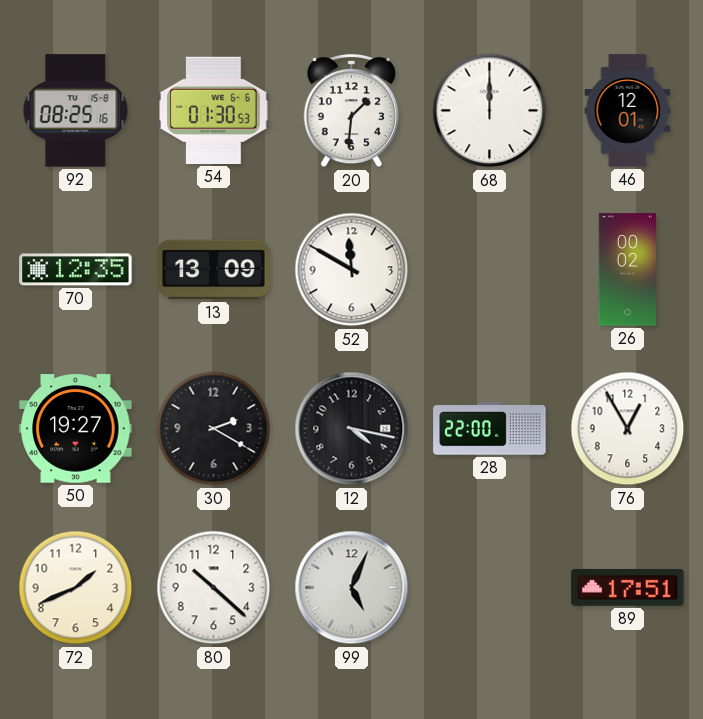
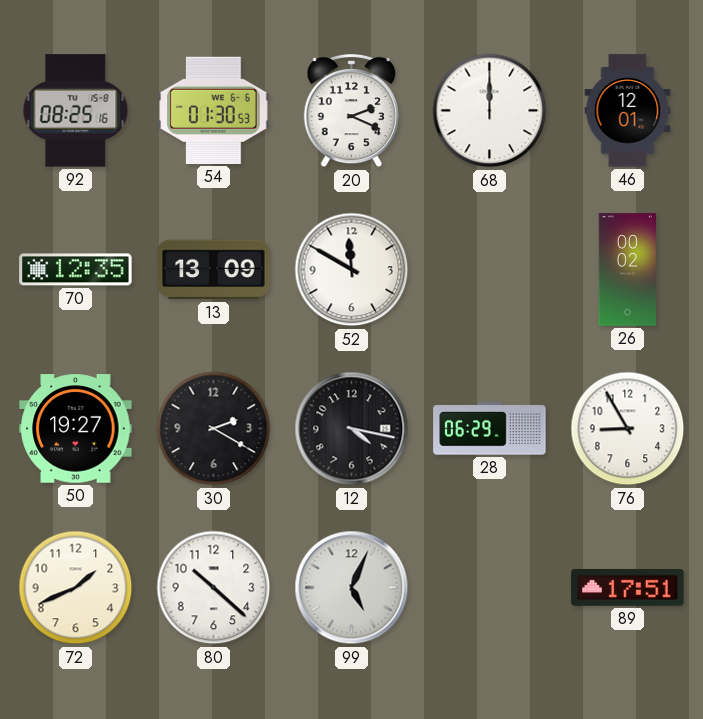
20: 1:31 -> 2:19 (351, 111)
28: 22:00 -> 06:29 (490, 429)
76: 12:55 -> 8:55 (628, 429)
